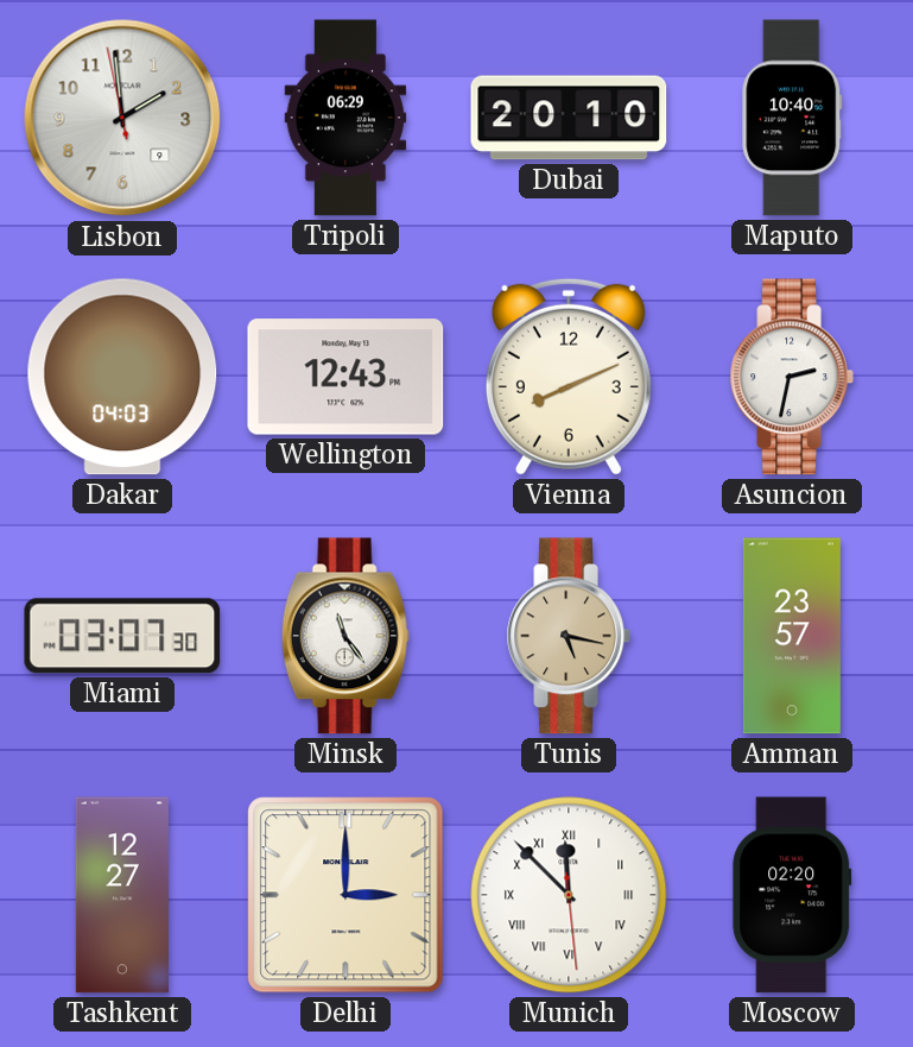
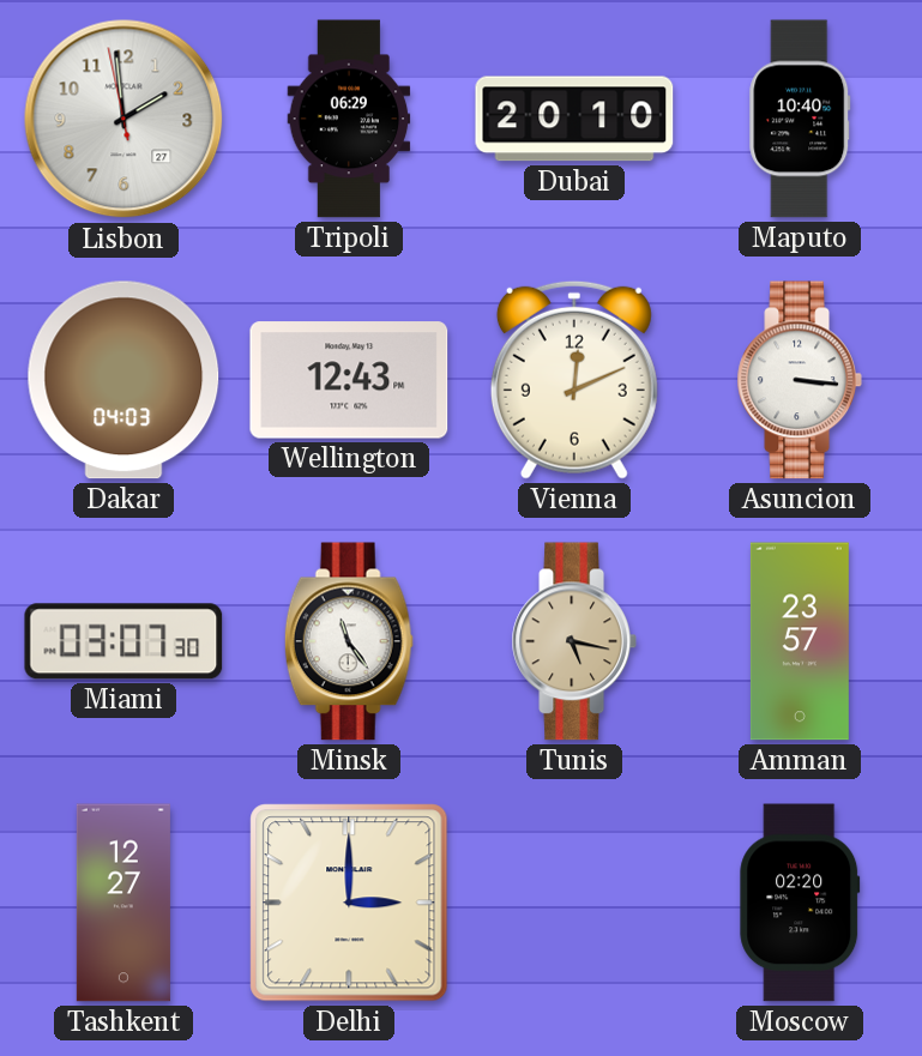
Lisbon date: 9 -> 27 (123, 119)
Vienna: 8:11 -> 12:11 (574, 380)
Asuncion: 2:32 -> 3:16 (800, 380)
Munich: 11:52 -> none (569, 895)
